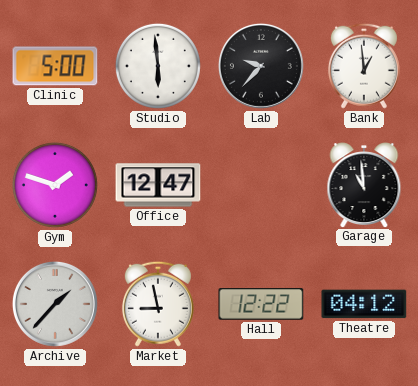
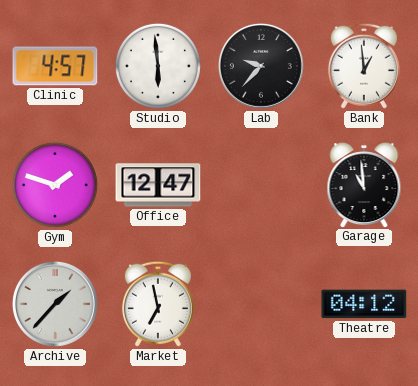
Clinic: 5:00 -> 4:57 (55, 66)
Market: 8:58 -> 6:58 (158, 304)
Hall: 12:22 -> none (261, 304)
